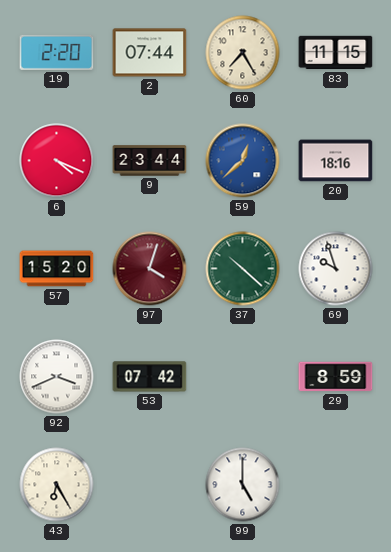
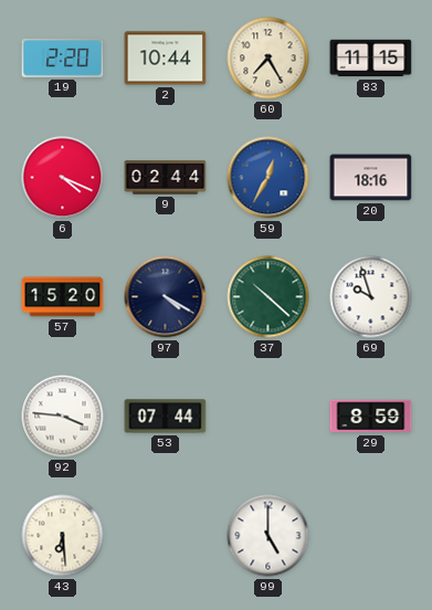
2: 07:44 -> 10:44 (166, 59)
9: 23:44 -> 02:44 (166, 178)
59: 12:38 -> 12:35 (268, 178)
97: 4:03 -> 4:20 (166, 297)
97 dial: burgundy -> navy (166, 297)
92: 3:41 -> 3:46 (63, 417)
53: 07:42 -> 07:44 (166, 417)
43: 6:25 -> 6:29 (63, 536)
